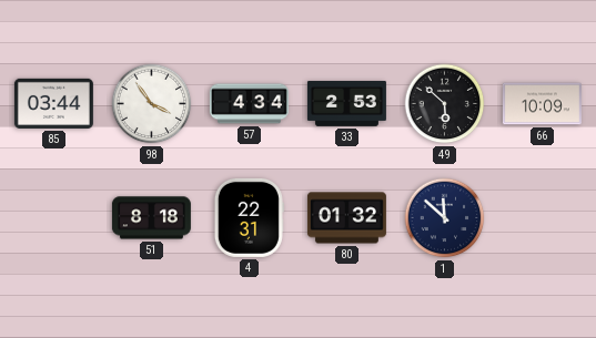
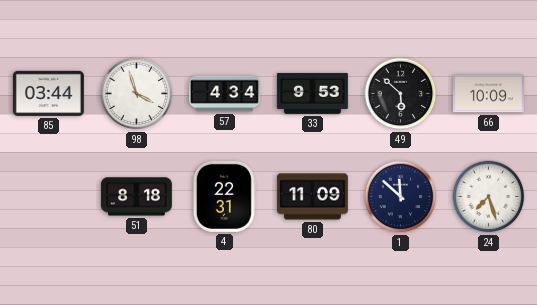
98: 3:54 -> 3:57 (137, 94)
33: 2:53 -> 9:53 (312, 93)
80: 01:32 -> 11:09 (312, 197)
24: none -> 7:27 (489, 197)
